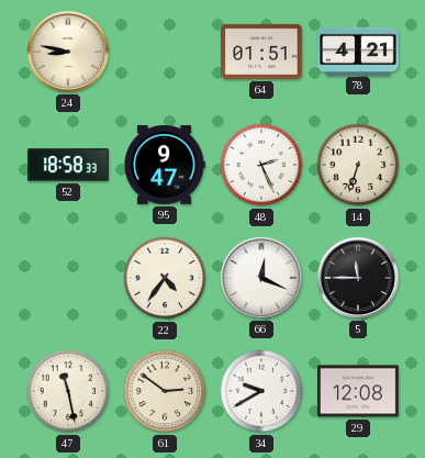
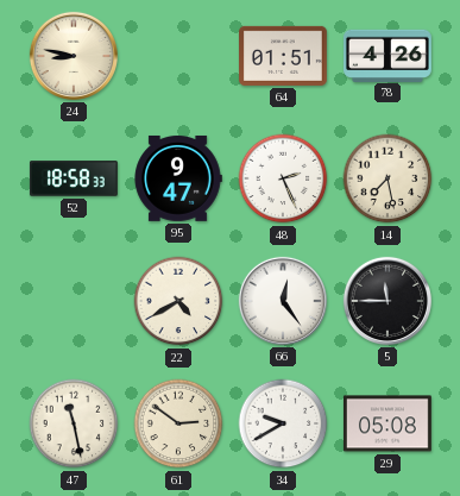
78: 4:21 -> 4:26 (389, 55)
14: 6:33 -> 7:28 (387, 178)
22: 4:36 -> 4:40 (178, 301)
66: 12:19 -> 12:24 (283, 301)
29: 12:08 -> 05:08 (387, 423)
